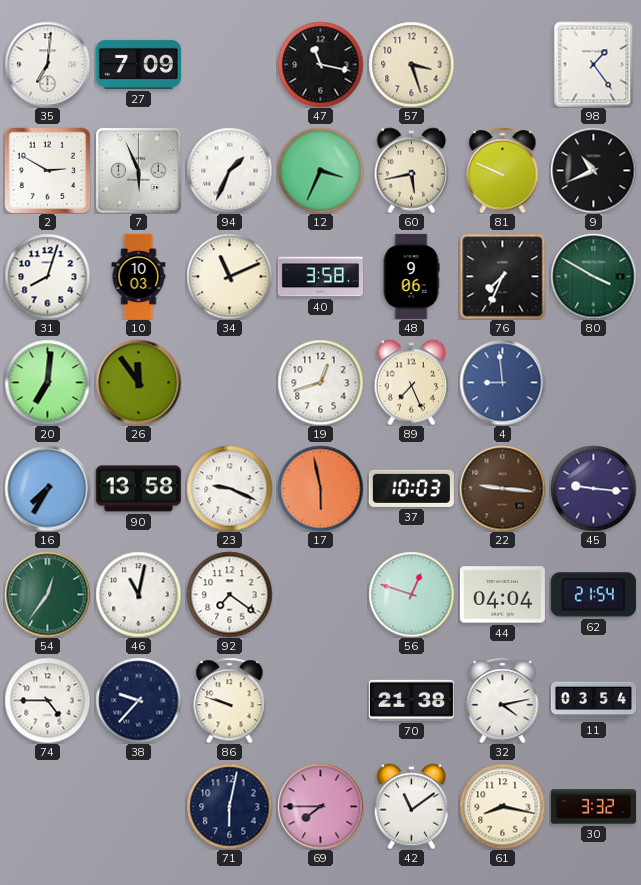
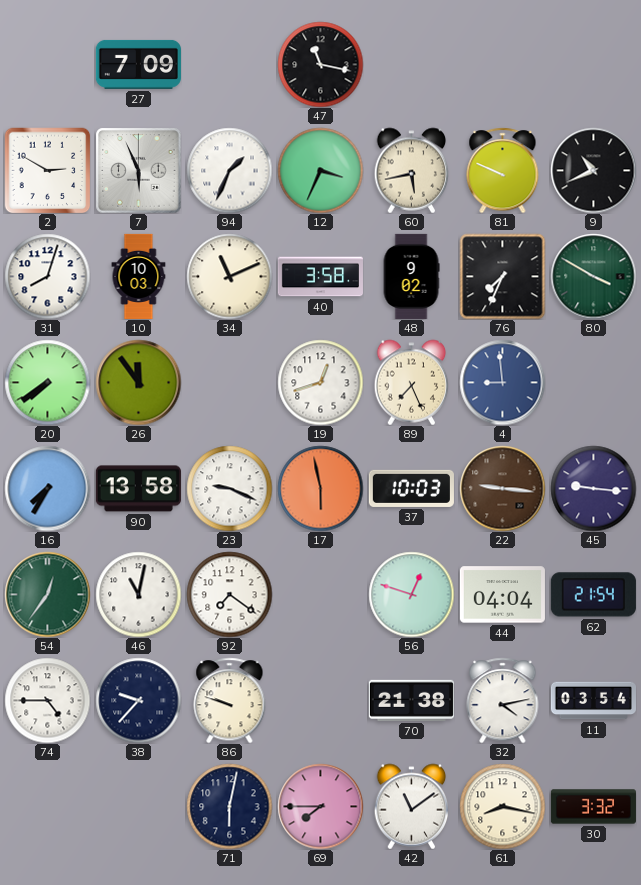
35: 7:01 -> none (47, 64)
57: 3:27 -> none (411, 64)
98: 1:24 -> none (594, 64)
48: 9:06 -> 9:02 (411, 276)
20: 7:01 -> 7:39 (47, 382)
